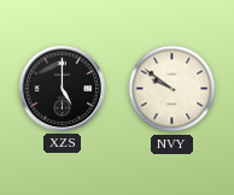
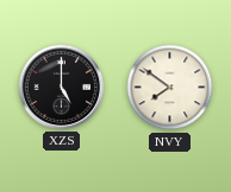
NVY: 9:51 -> 7:51 (170, 88)
